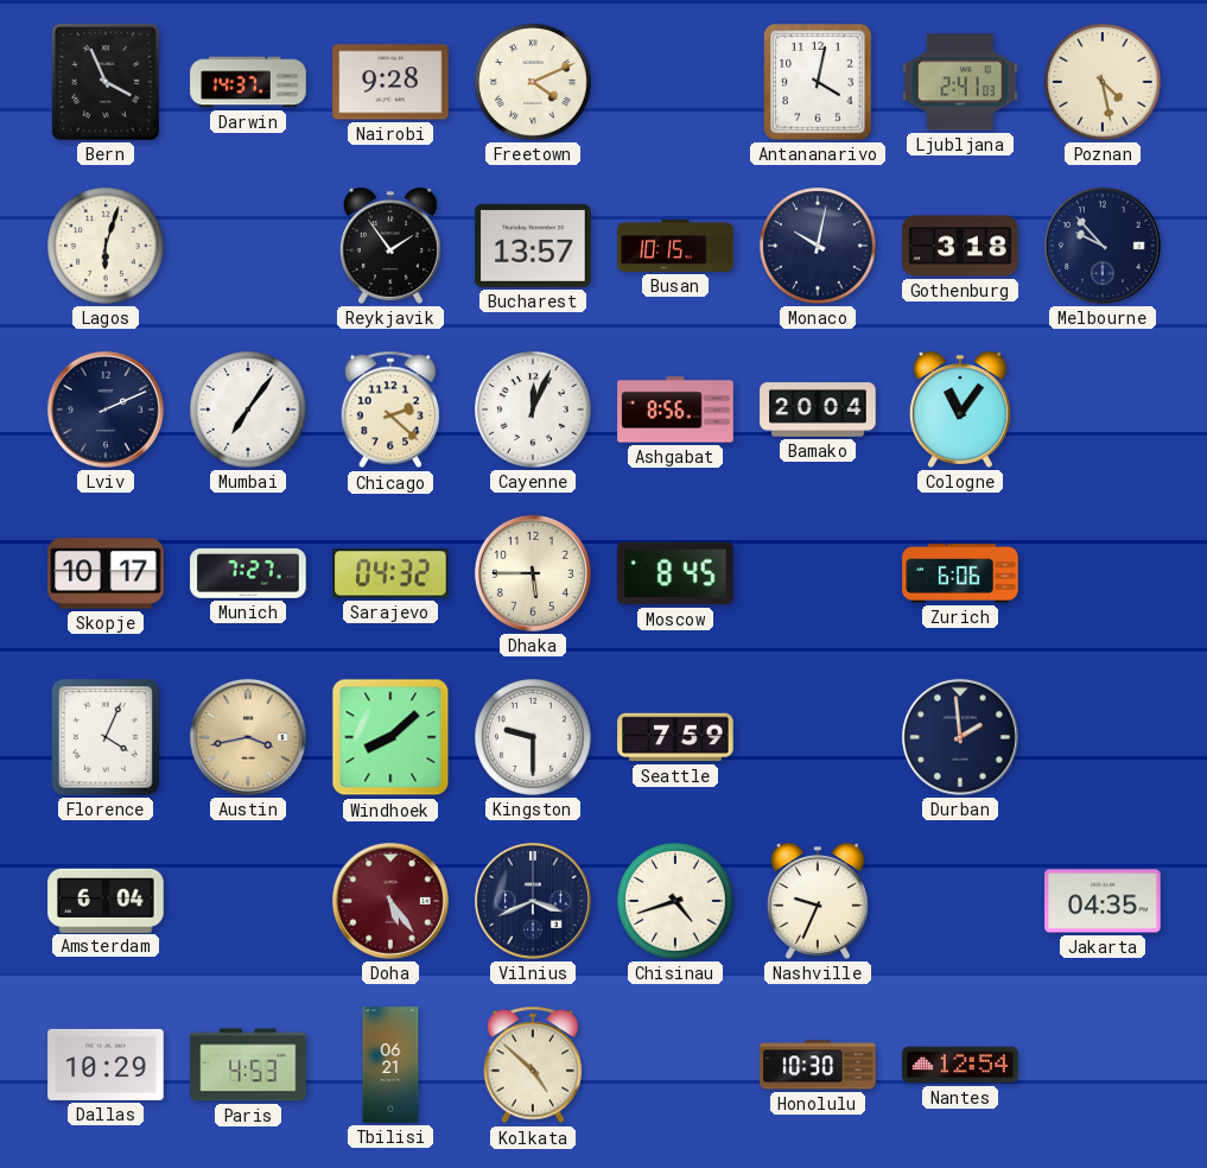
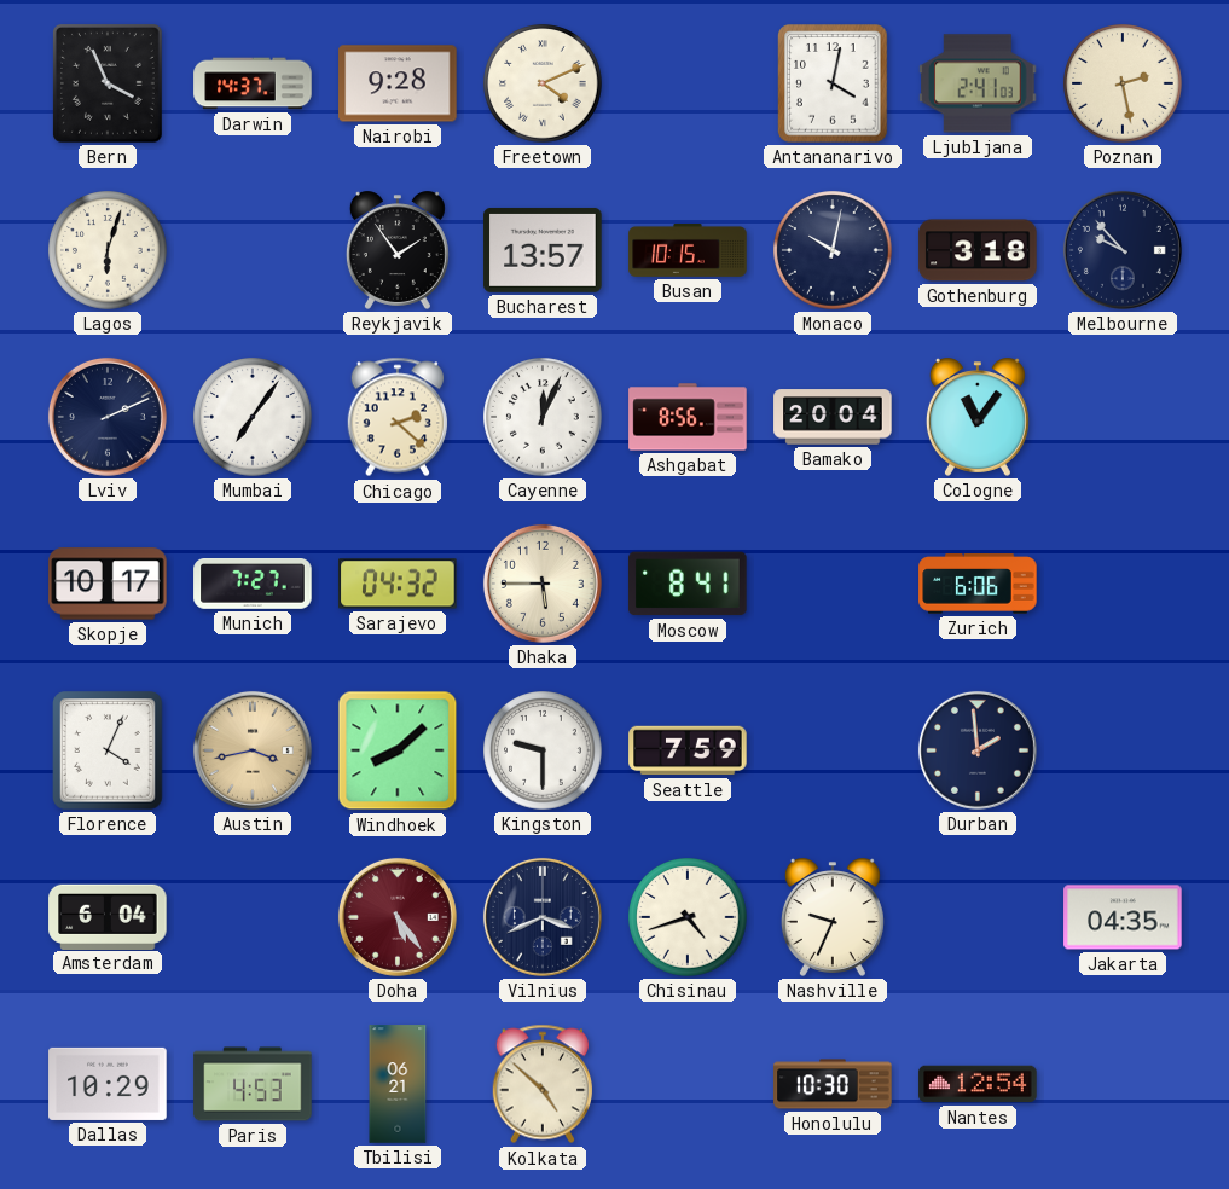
Poznan: 4:28 -> 2:28 (1123, 83)
Moscow: 8:45 -> 8:41 (688, 584)
